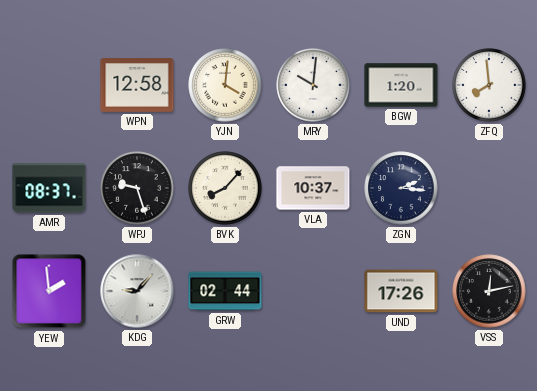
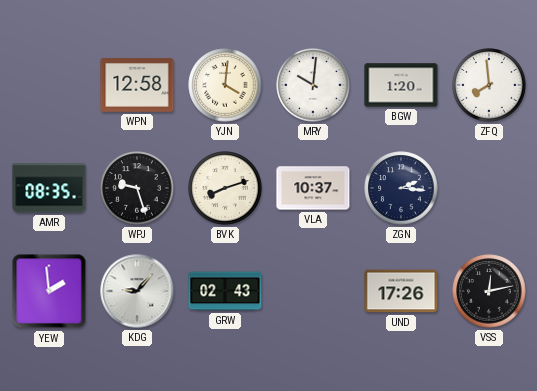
AMR: 08:37 -> 08:35 (49, 188)
BVK: 8:07 -> 8:12 (225, 188)
GRW: 02:44 -> 02:43 (225, 291)
